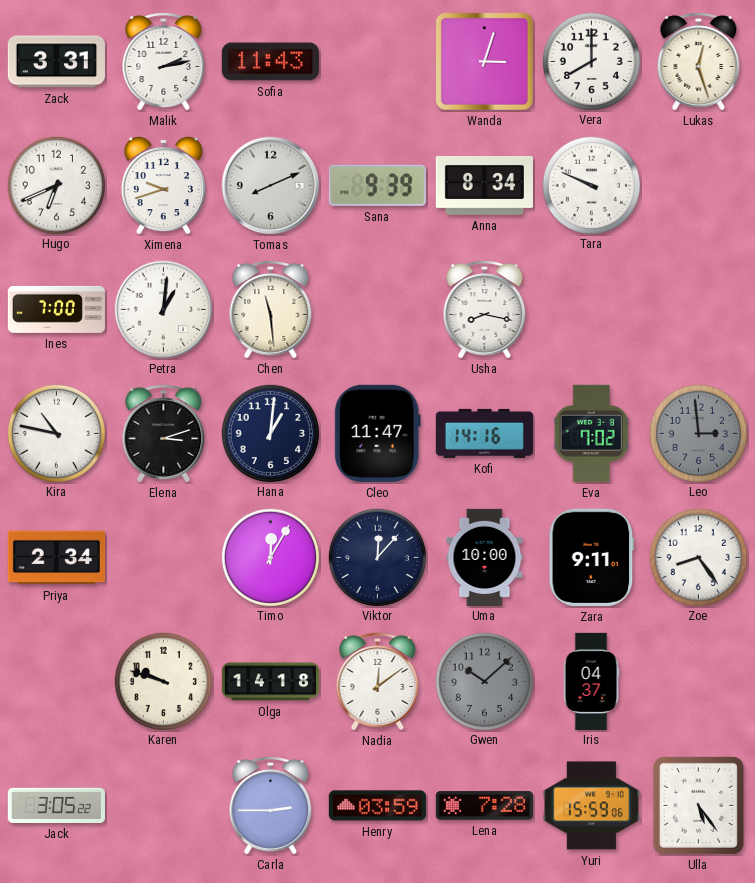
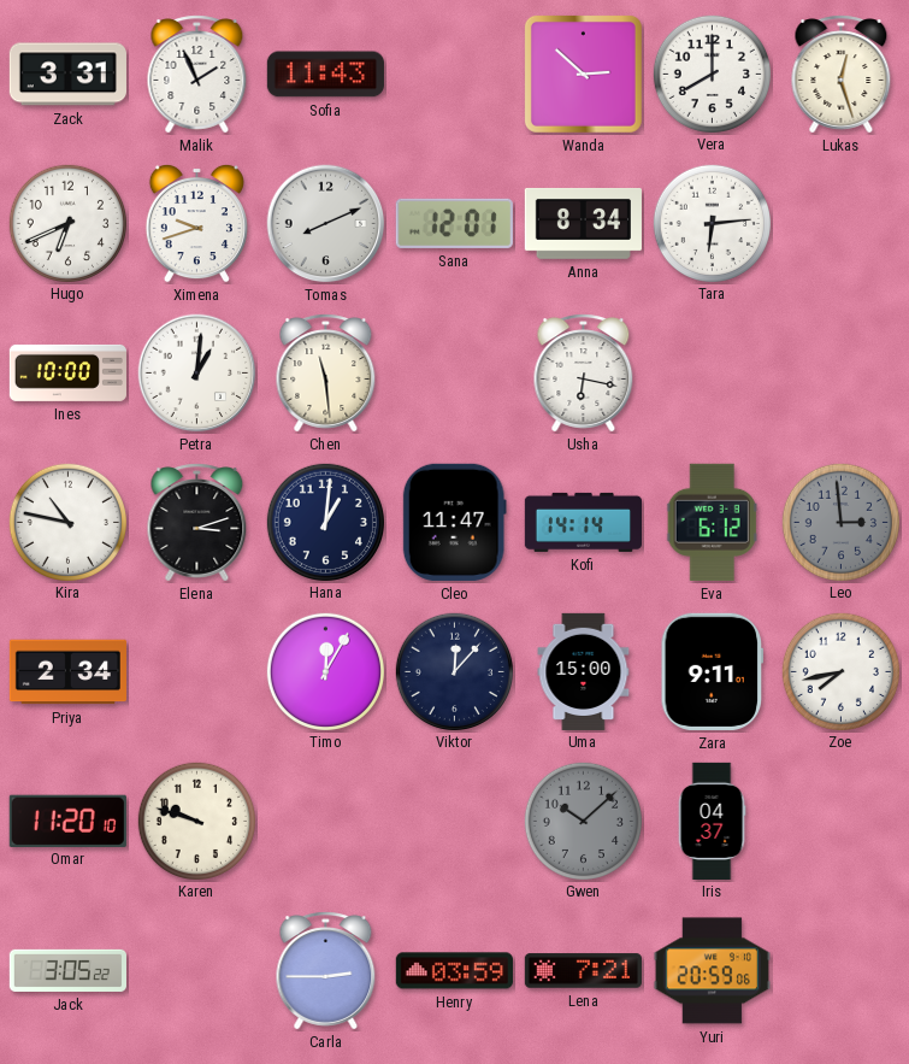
Malik: 2:13 -> 1:56 (197, 75)
Wanda: 3:03 -> 2:52 (583, 74)
Sana: 9:39 -> 12:01 (454, 223)
Tara: 9:49 -> 6:14 (712, 223)
Ines: 7:00 -> 10:00 (67, 372)
Usha: 8:17 -> 6:17 (584, 374)
Kofi: 14:16 -> 14:14 (583, 522)
Eva: 7:02 -> 6:12 (712, 522)
Uma: 10:00 -> 15:00 (584, 671)
Zoe: 8:24 -> 7:43 (840, 671)
Omar: none -> 11:20 (67, 821)
Olga: 14:18 -> none (270, 682)
Nadia: 12:09 -> none (378, 682)
Lena: 7:28 -> 7:21 (583, 971)
Yuri: 15:59 -> 20:59 (712, 971)
Ulla: 5:24 -> none (698, 805)
